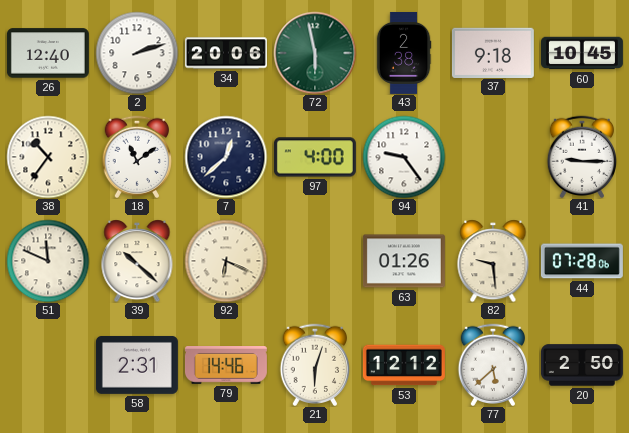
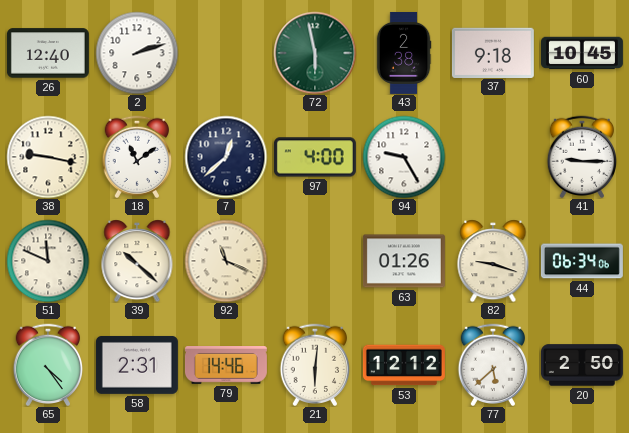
34: 20:06 -> none (226, 53)
38: 10:36 -> 9:17 (48, 157)
94: 9:24 -> 9:25 (404, 157)
92: 6:19 -> 11:19 (226, 261)
82: 9:29 -> 9:18 (493, 261)
44: 07:28 -> 06:34 (582, 261)
65: none -> 4:24 (48, 364)
21: 6:03 -> 6:01 (315, 364)
